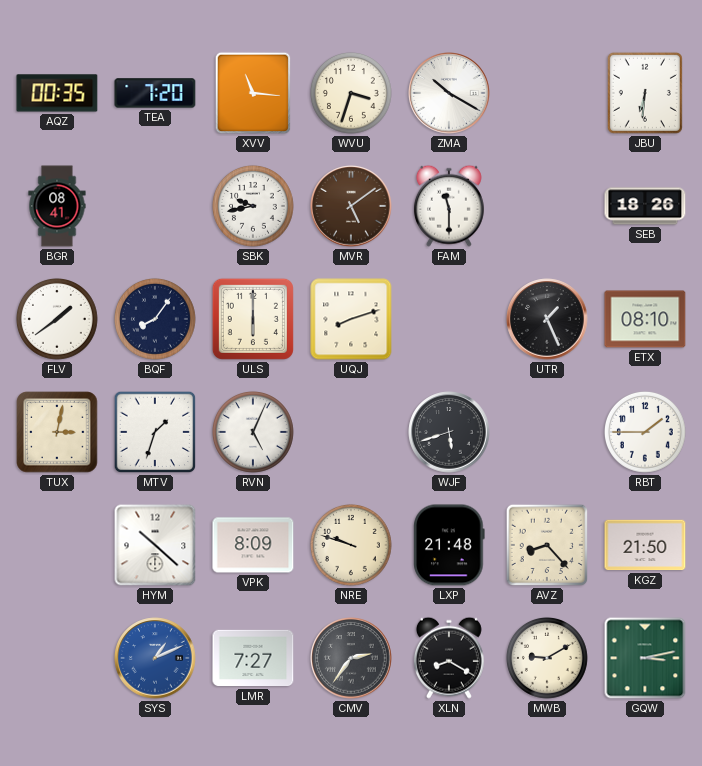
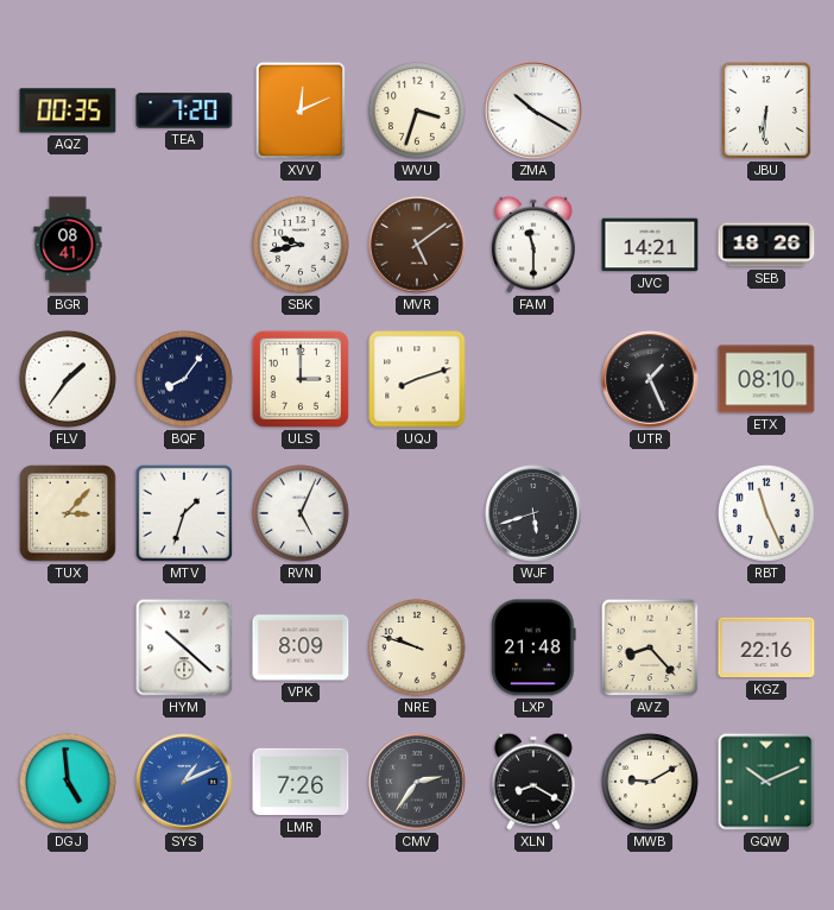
XVV: 11:16 -> 12:11 (301, 110)
JVC: none -> 14:21 (650, 245)
FLV: 1:39 -> 1:36 (68, 379)
ULS: 6:00 -> 3:00 (301, 379)
TUX: 3:02 -> 3:07 (68, 513)
RBT: 1:45 -> 11:26 (766, 513)
KGZ: 21:50 -> 22:16 (766, 647)
DGJ: none -> 4:59 (68, 782)
LMR: 7:27 -> 7:26 (301, 782)
GQW: 3:13 -> 10:11 (766, 782)
